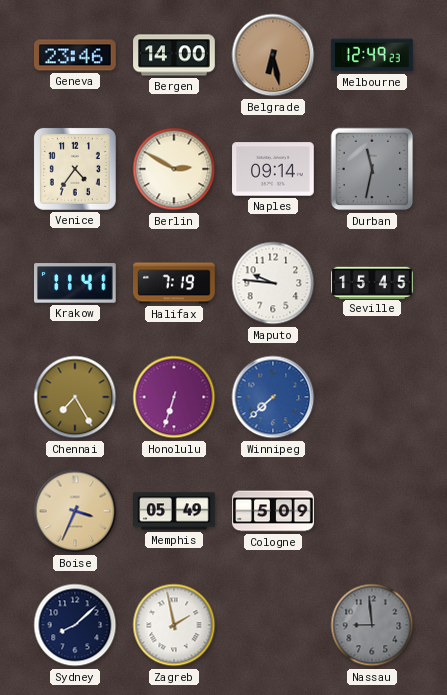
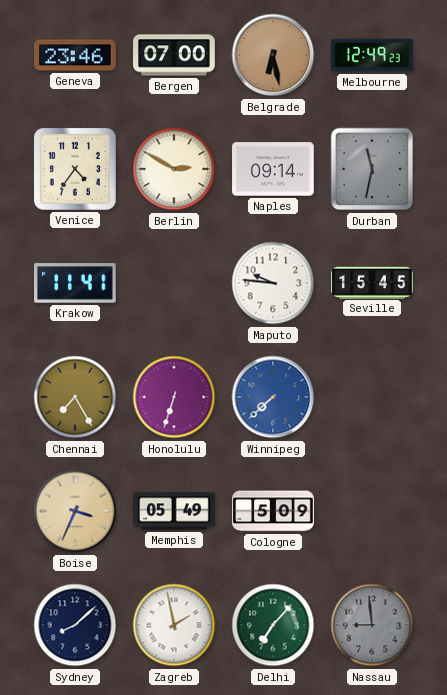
Bergen: 14:00 -> 07:00 (174, 55)
Halifax: 7:19 -> none (174, 283)
Delhi: none -> 7:07 (273, 625)
